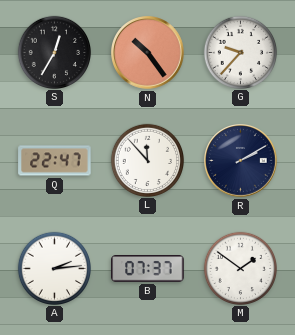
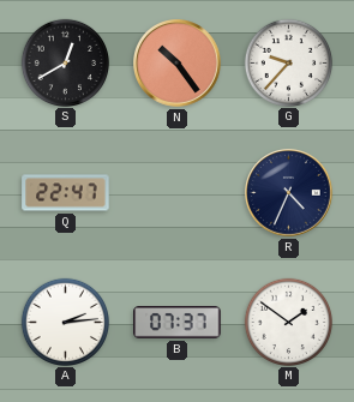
S: 12:35 -> 12:40 (65, 62)
L: 11:53 -> none (147, 160)
R: 2:10 -> 4:34 (289, 193)
